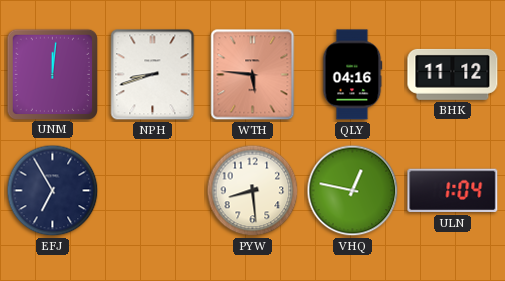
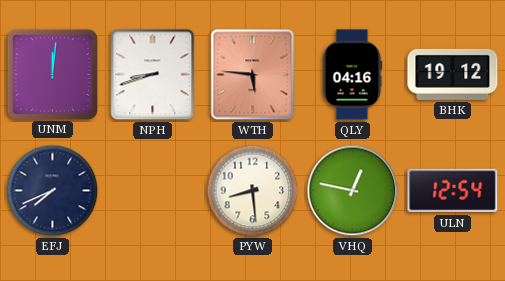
BHK: 11:12 -> 19:12 (453, 74)
EFJ: 6:55 -> 7:41 (53, 191)
ULN: 1:04 -> 12:54 (453, 191)
